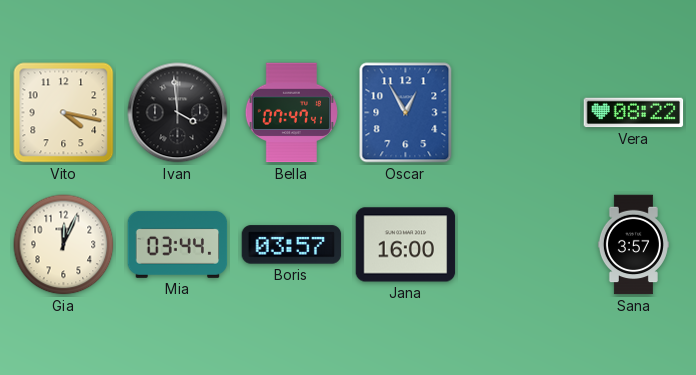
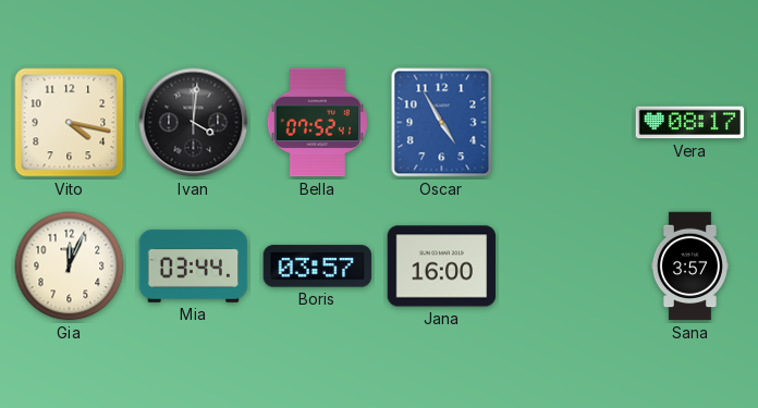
Ivan: 3:59 -> 4:01 (194, 123)
Bella: 07:47 -> 07:52 (317, 123)
Oscar: 12:55 -> 4:55 (442, 123)
Vera: 08:22 -> 08:17 (690, 123)
